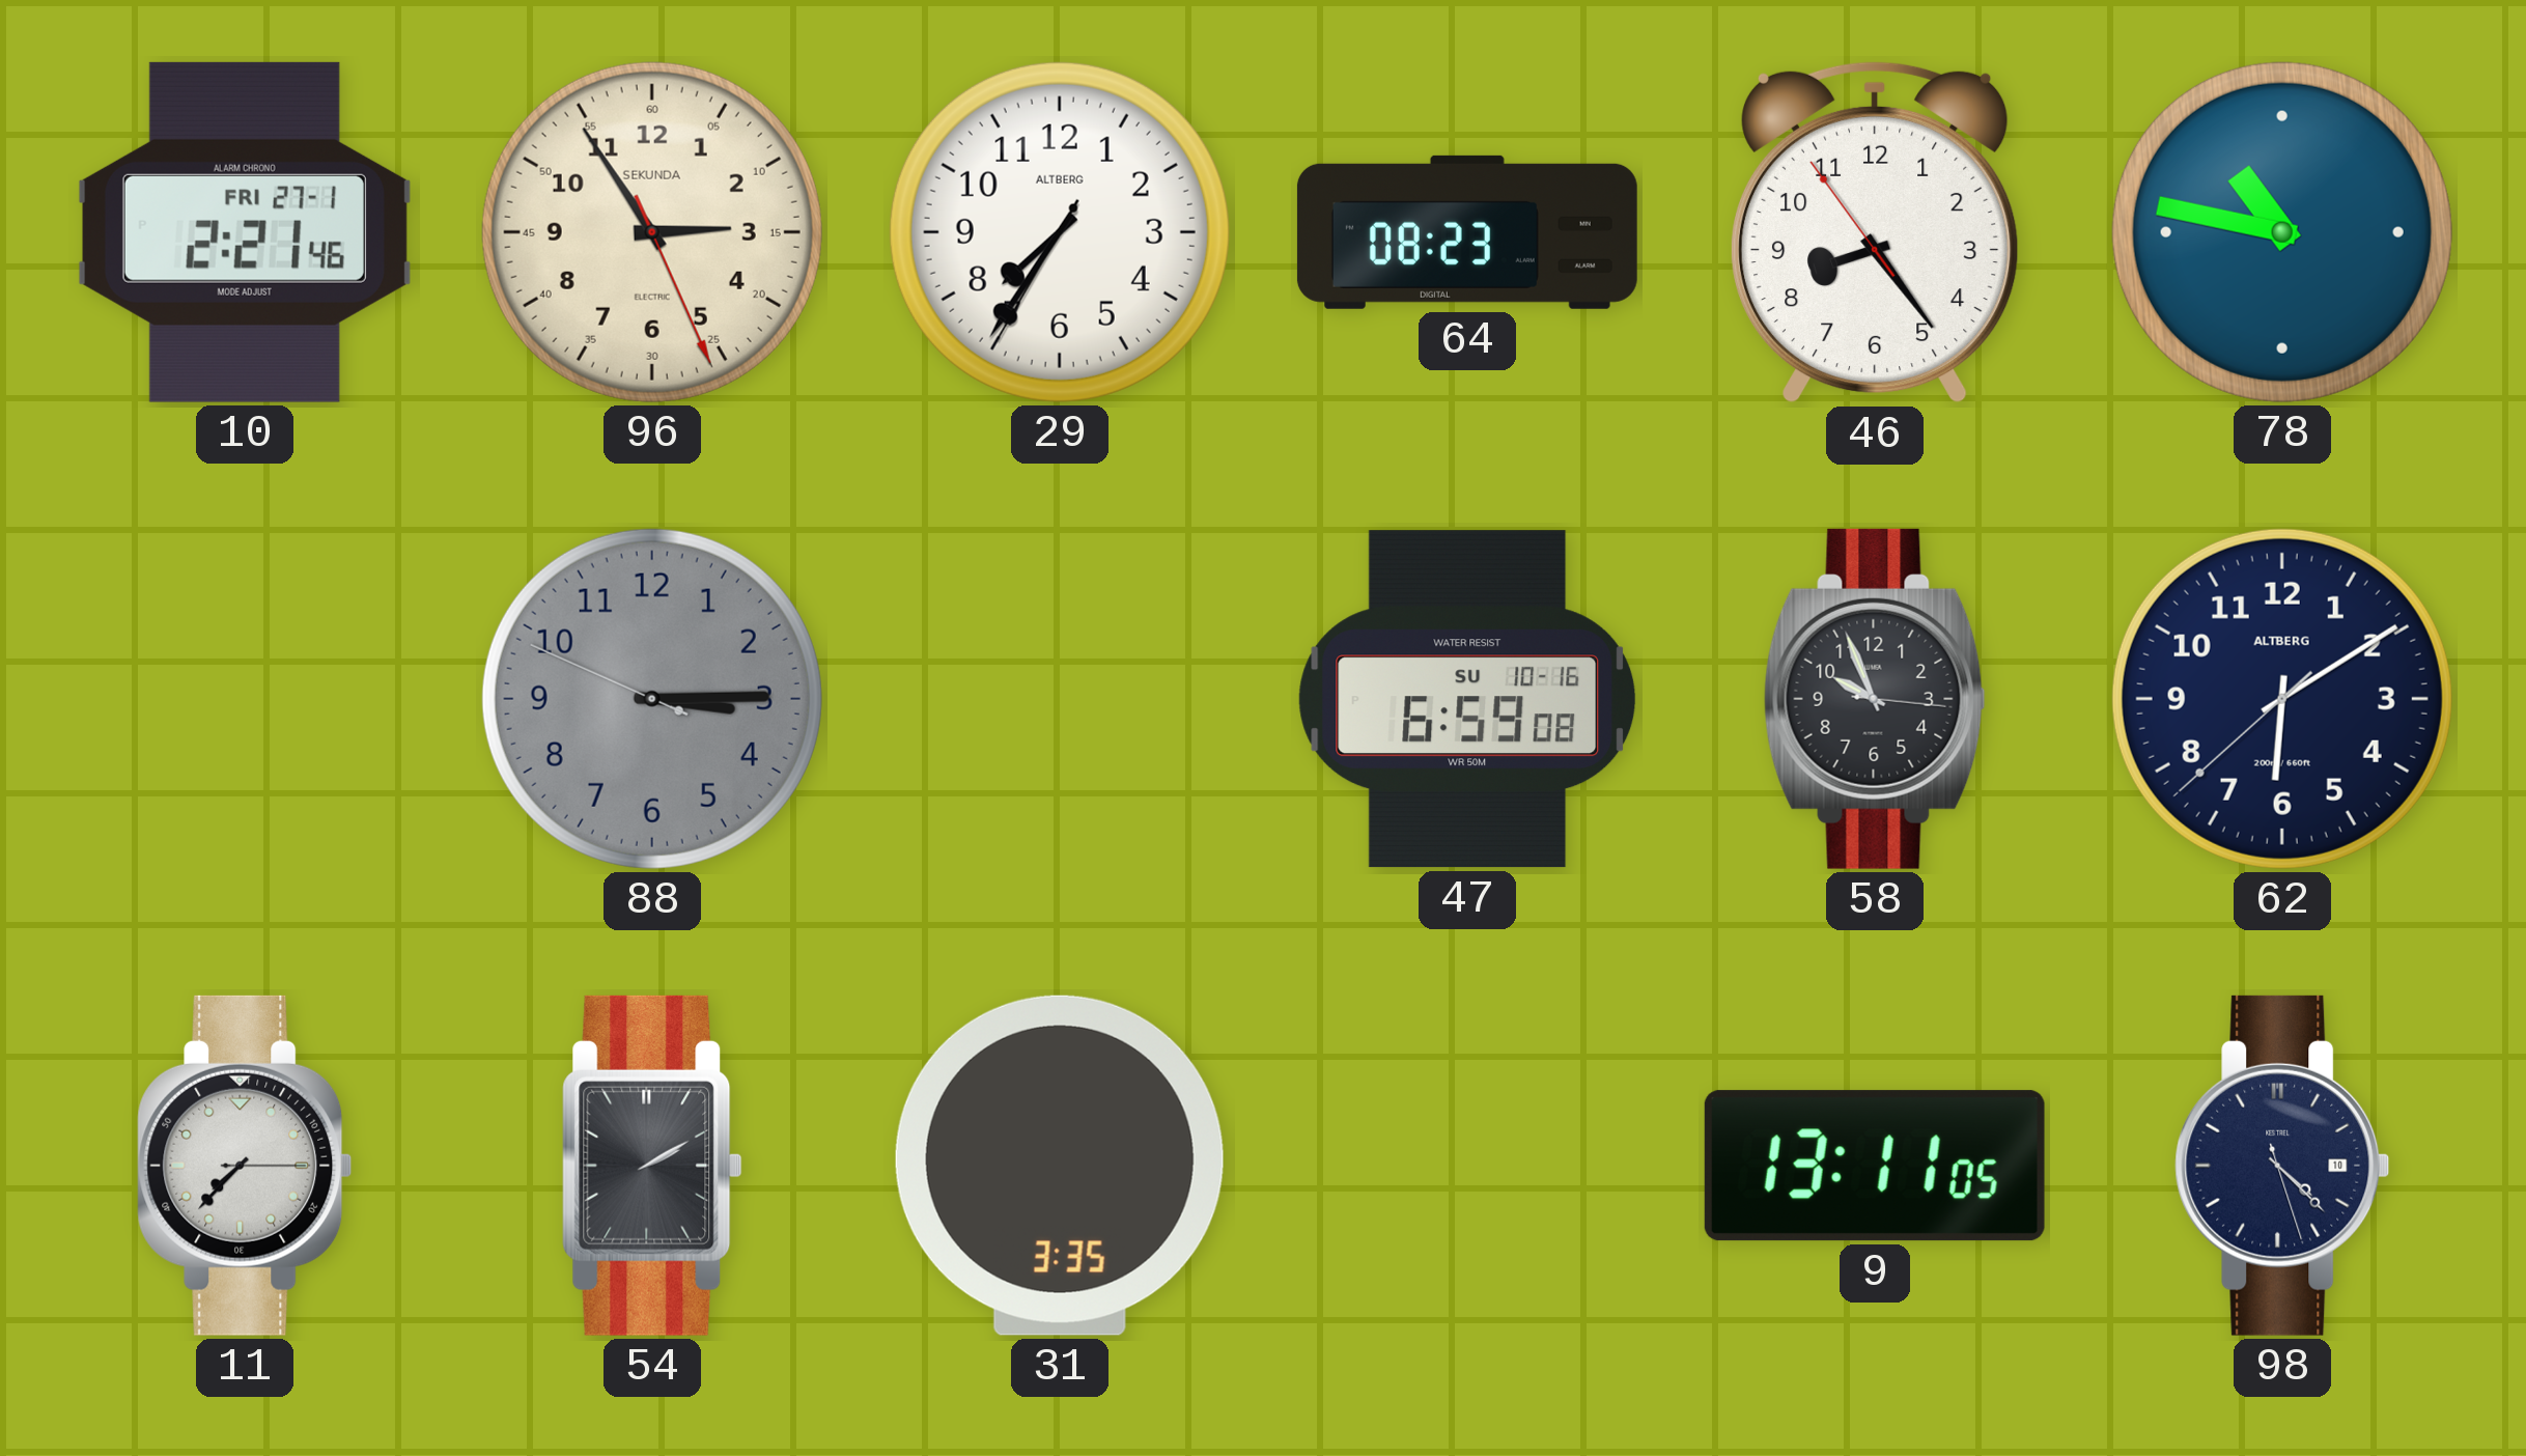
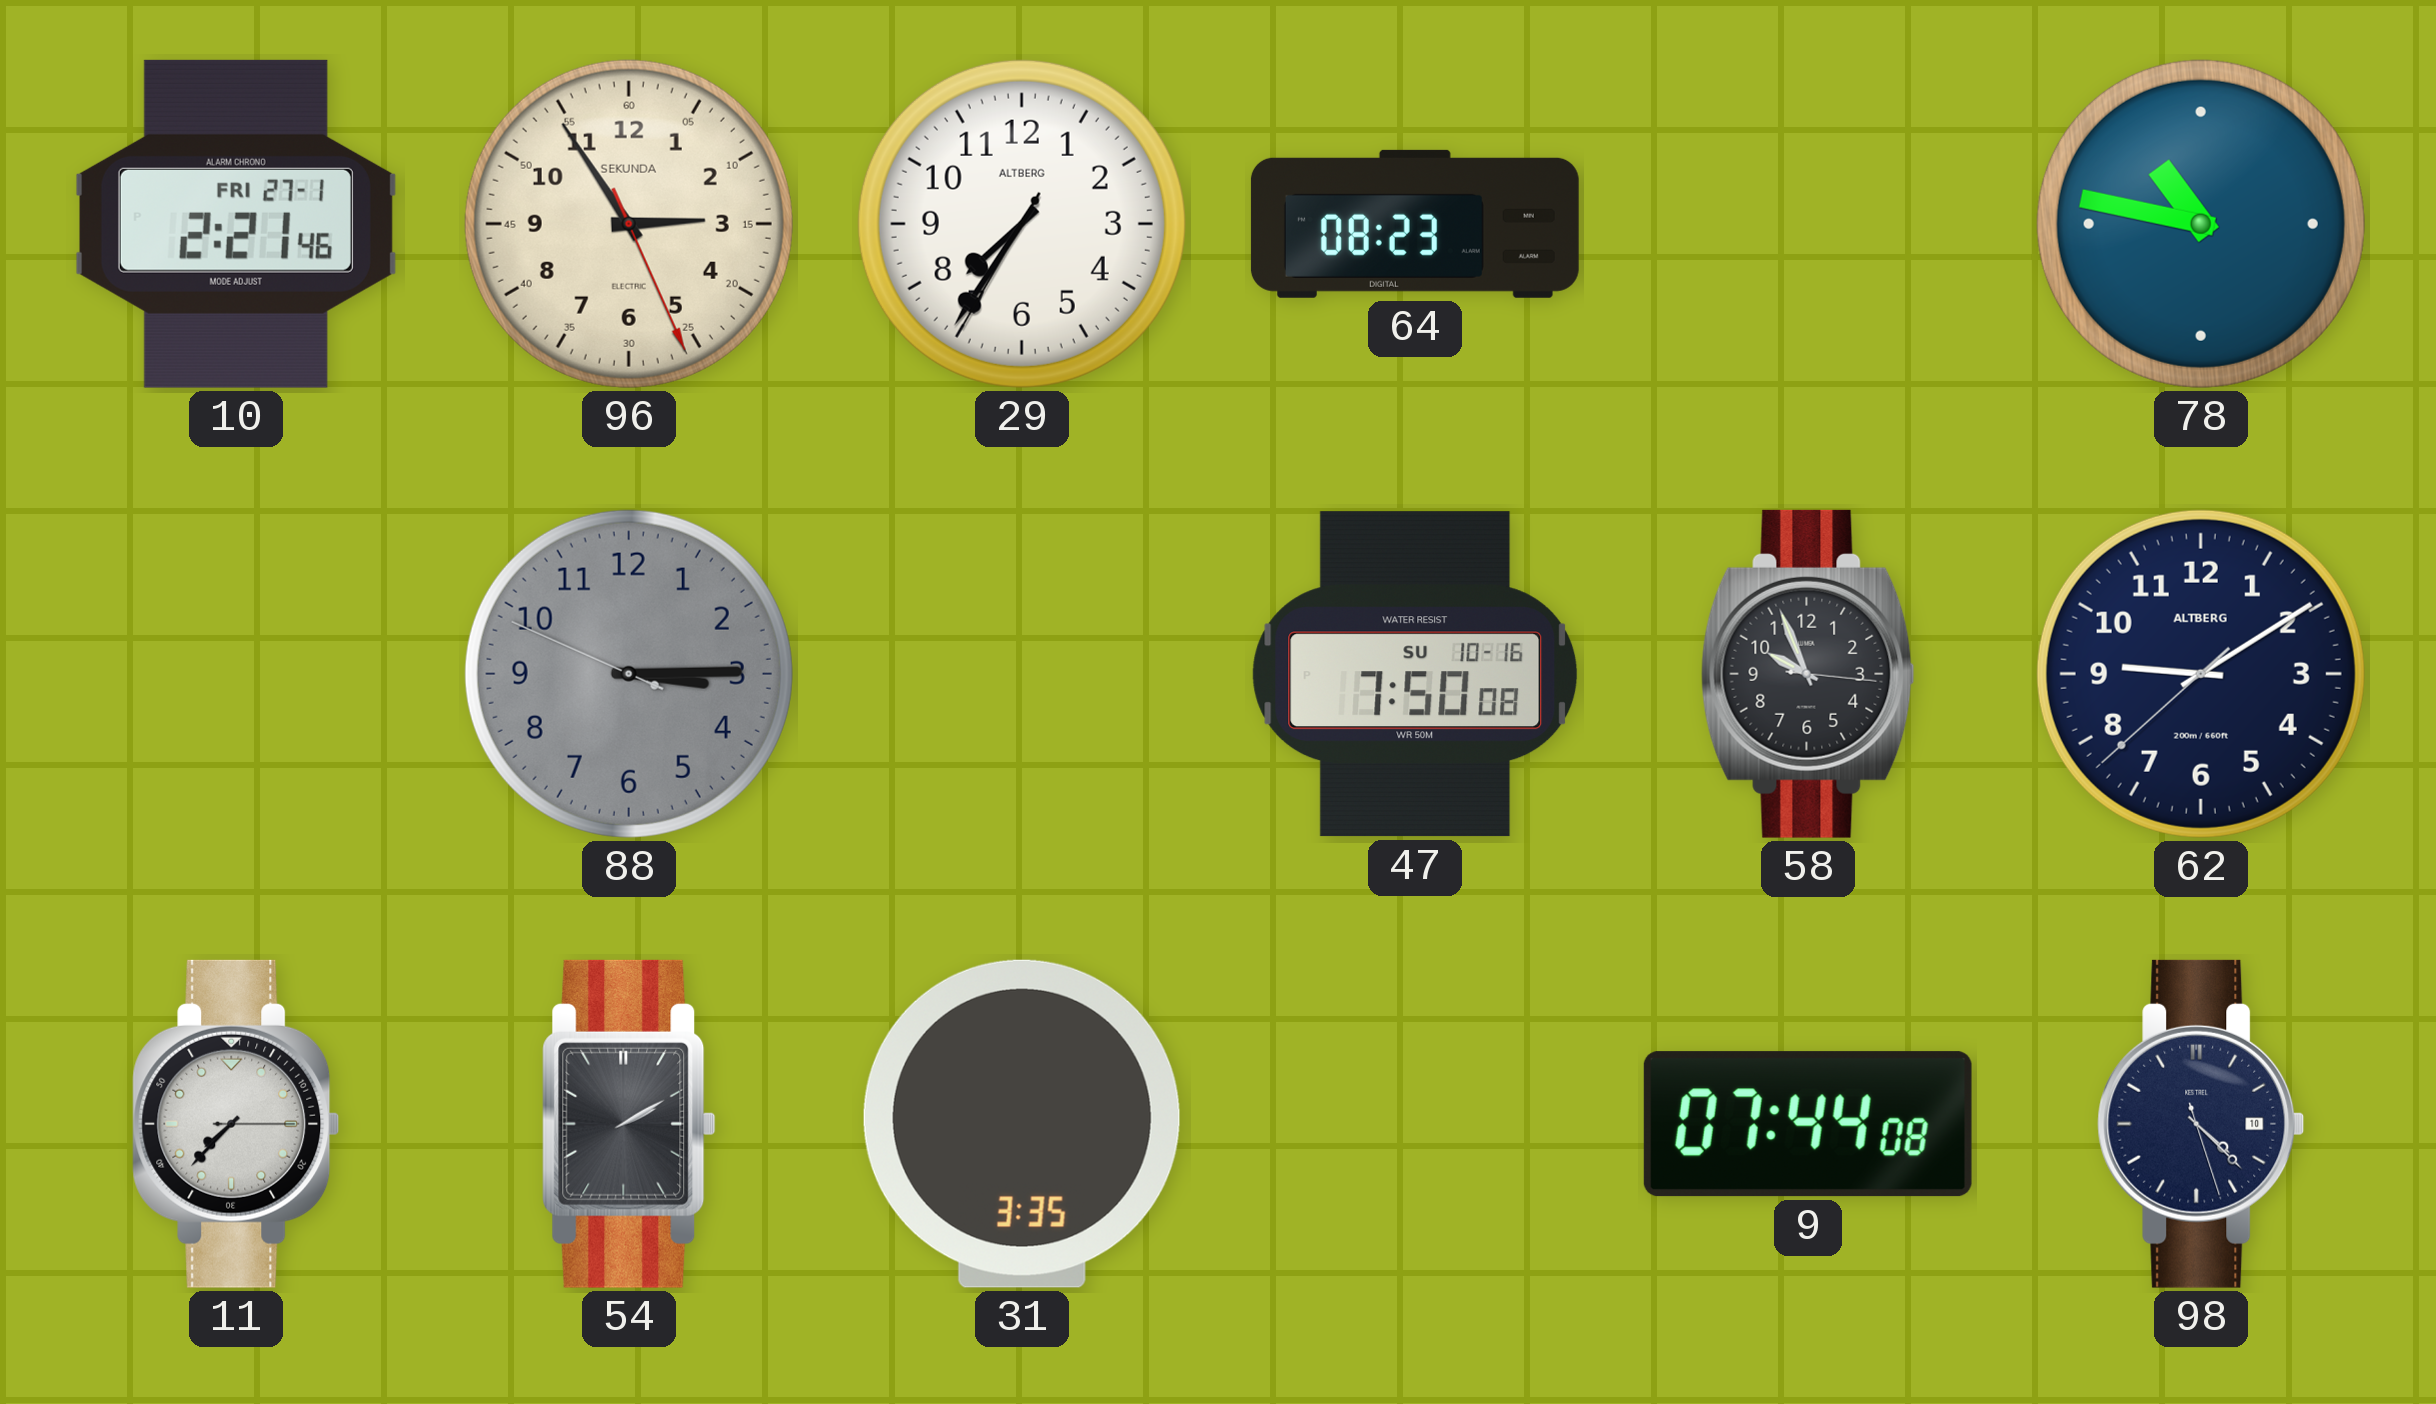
46: 8:23 -> none (1875, 232)
47: 6:59 -> 7:50 (1415, 674)
62: 6:09 -> 9:09 (2201, 674)
9: 13:11 -> 07:44 (1808, 1124)
